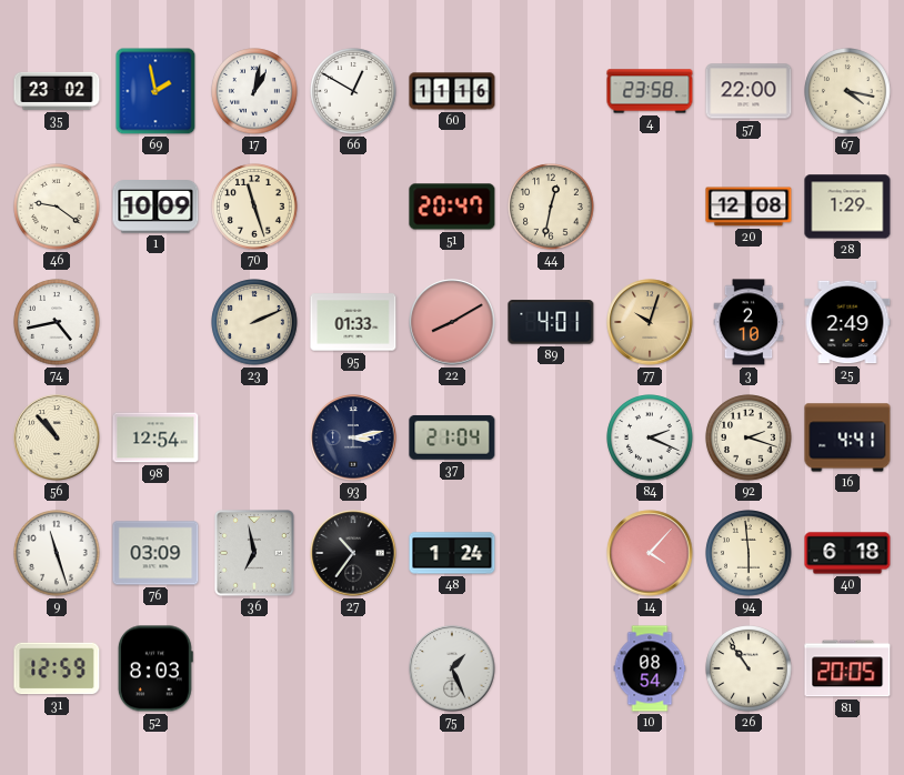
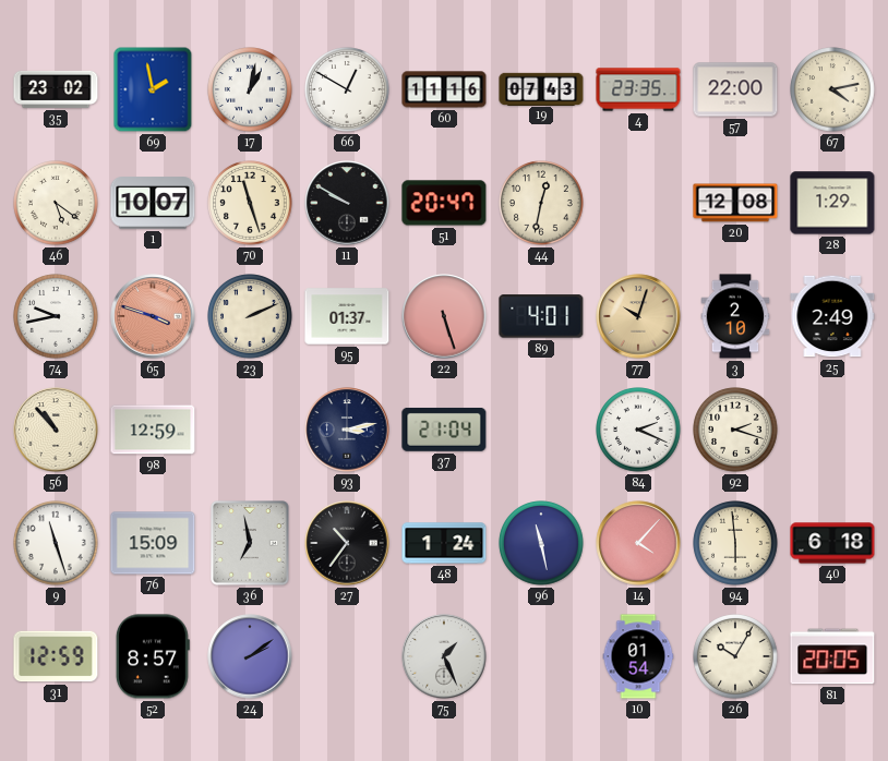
19: none -> 07:43 (541, 88)
4: 23:58 -> 23:35 (638, 89)
67: 4:17 -> 4:13 (832, 89)
46: 9:21 -> 5:21 (56, 203)
1: 10:09 -> 10:07 (153, 203)
11: none -> 9:50 (347, 203)
74: 4:43 -> 9:43 (56, 316)
65: none -> 3:48 (153, 316)
95: 01:33 -> 01:37 (347, 316)
22: 8:10 -> 5:27 (444, 316)
98: 12:54 -> 12:59 (153, 430)
16: 4:41 -> none (847, 437)
76: 03:09 -> 15:09 (153, 543)
96: none -> 11:28 (541, 543)
52: 8:03 -> 8:57 (153, 656)
24: none -> 2:09 (250, 656)
10: 08:54 -> 01:54 (638, 656)
26: 10:54 -> 10:05 (735, 656)
